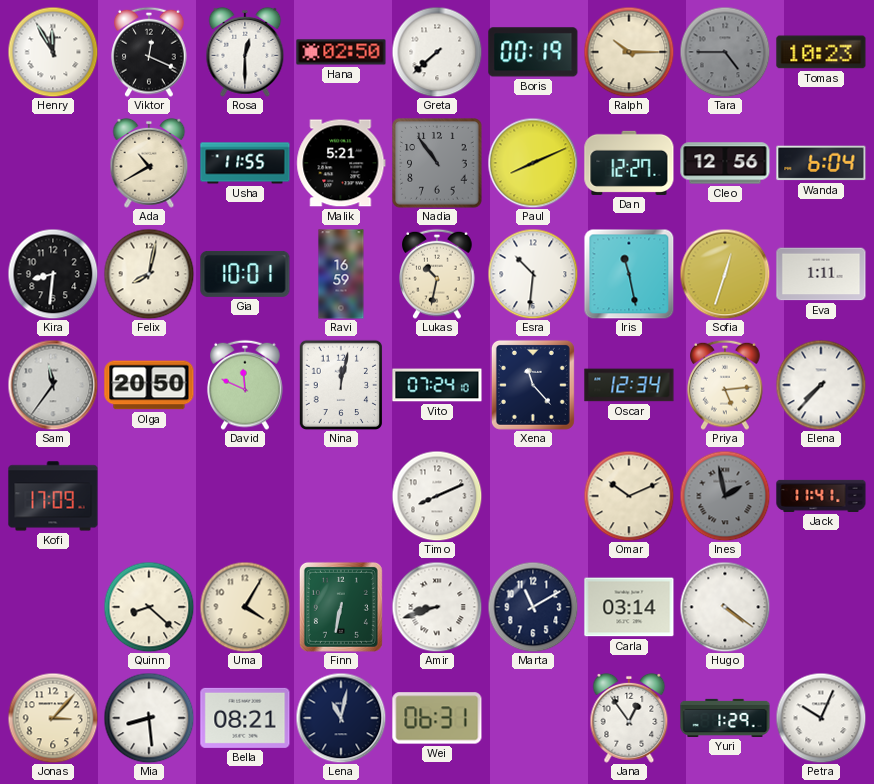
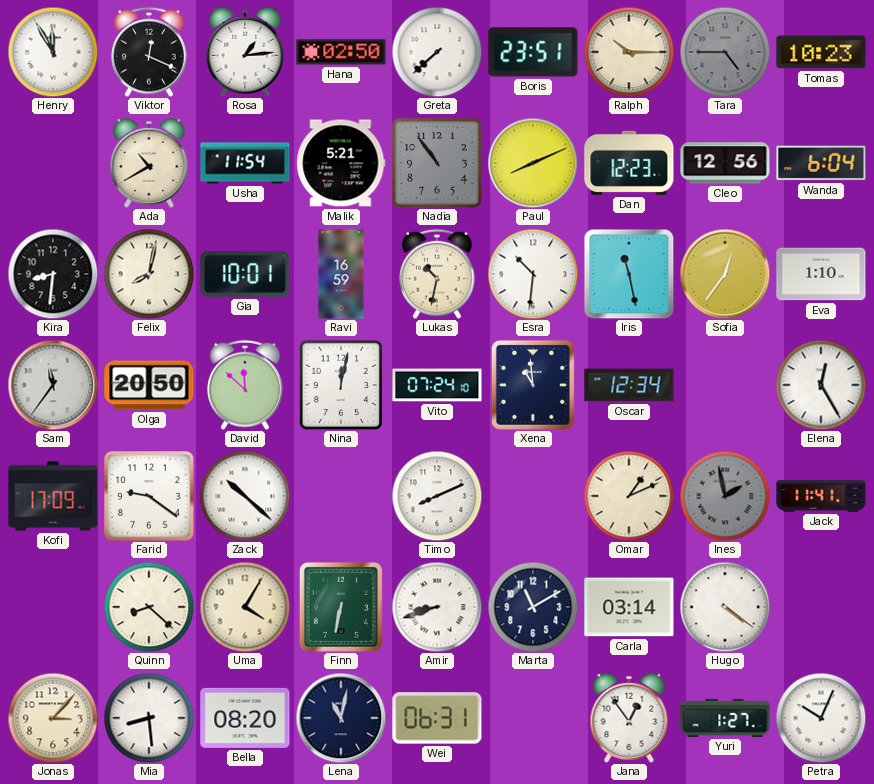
Rosa: 12:30 -> 1:14 (245, 52)
Boris: 00:19 -> 23:51 (533, 52)
Usha: 11:55 -> 11:54 (245, 163)
Dan: 12:27 -> 12:23 (629, 163)
Sofia: 12:33 -> 12:36 (725, 274)
Eva: 1:11 -> 1:10 (821, 274)
David: 11:49 -> 11:52 (245, 385)
Xena: 11:23 -> 10:59 (533, 385)
Priya: 5:14 -> none (725, 385)
Elena: 7:37 -> 12:25 (821, 385)
Farid: none -> 9:21 (149, 496)
Zack: none -> 10:22 (245, 496)
Omar: 10:11 -> 1:11 (629, 496)
Bella: 08:21 -> 08:20 (245, 718)
Yuri: 1:29 -> 1:27 (725, 718)
